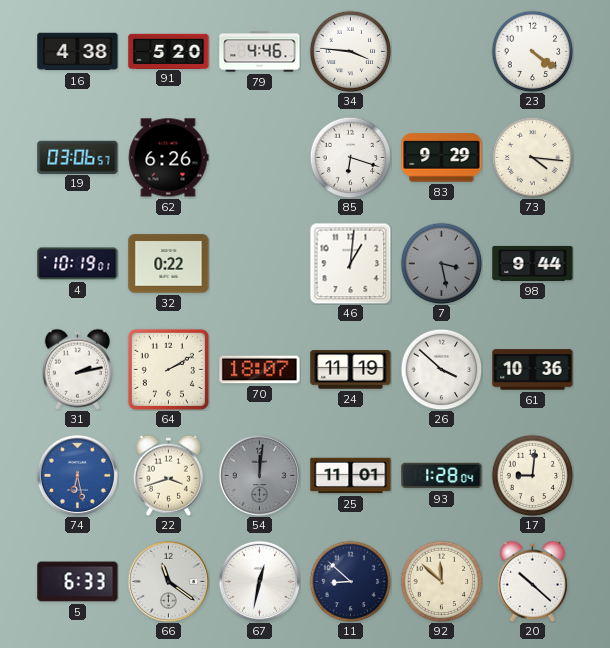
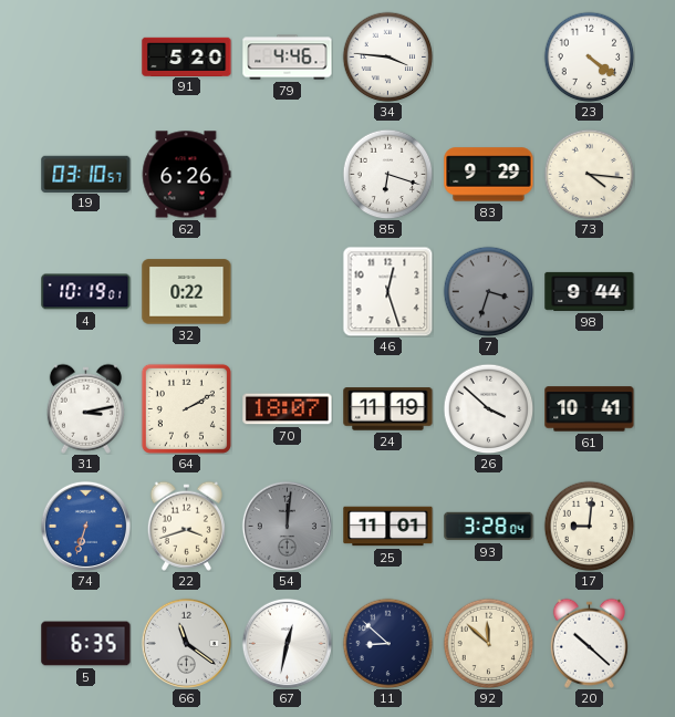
16: 4:38 -> none (78, 52)
19: 03:06 -> 03:10 (86, 174)
46: 1:01 -> 12:27 (387, 291)
7: 3:28 -> 3:33 (488, 291)
31: 2:13 -> 3:13 (85, 408)
61: 10:36 -> 10:41 (590, 409)
74: 6:28 -> 6:33 (85, 526)
93: 1:28 -> 3:28 (489, 527)
5: 6:33 -> 6:35 (86, 644)
